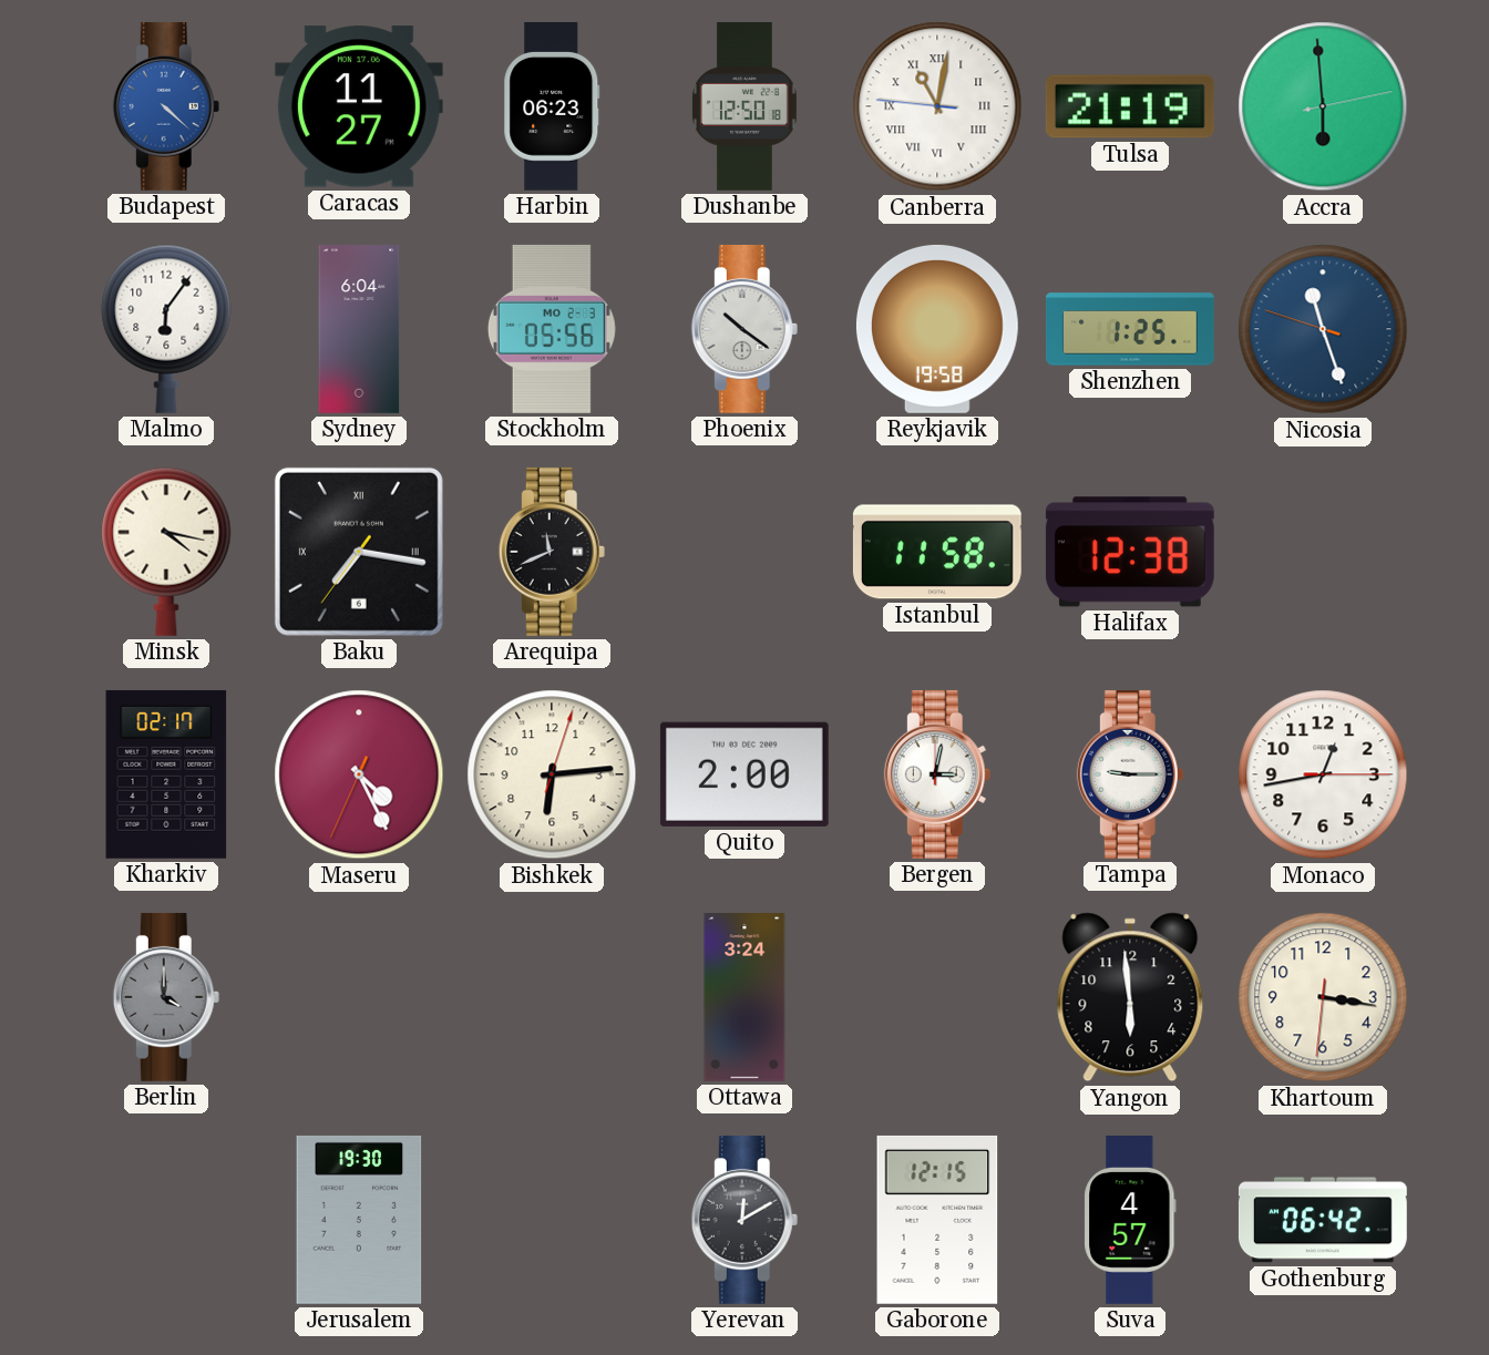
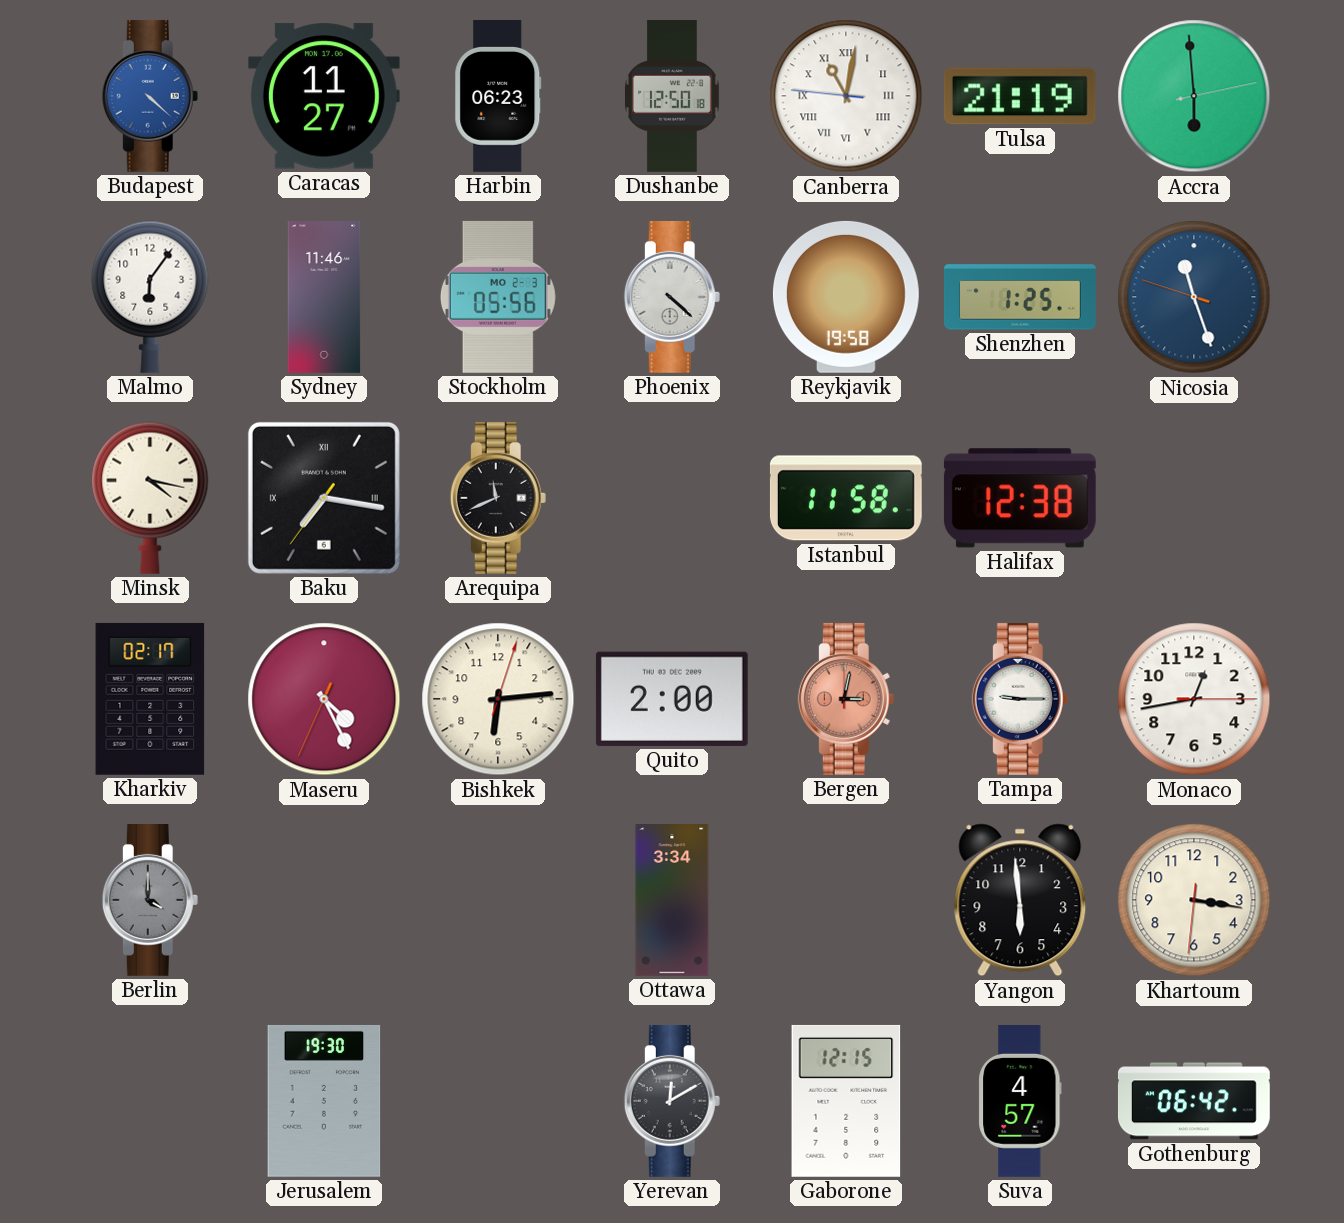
Sydney: 6:04 -> 11:46 (324, 298)
Phoenix: 10:21 -> 4:22 (672, 297)
Bergen dial: white -> salmon (846, 699)
Ottawa: 3:24 -> 3:34 (672, 901)
